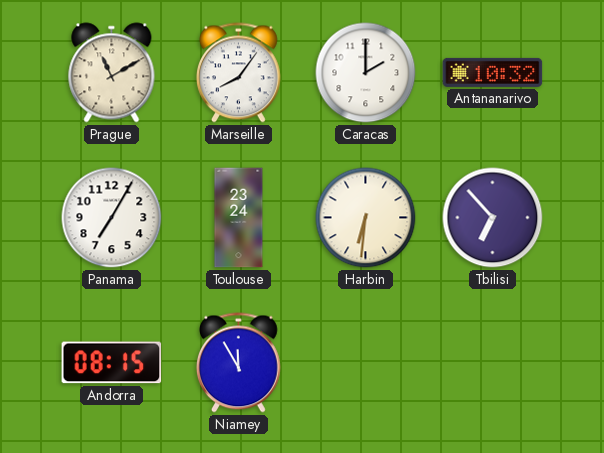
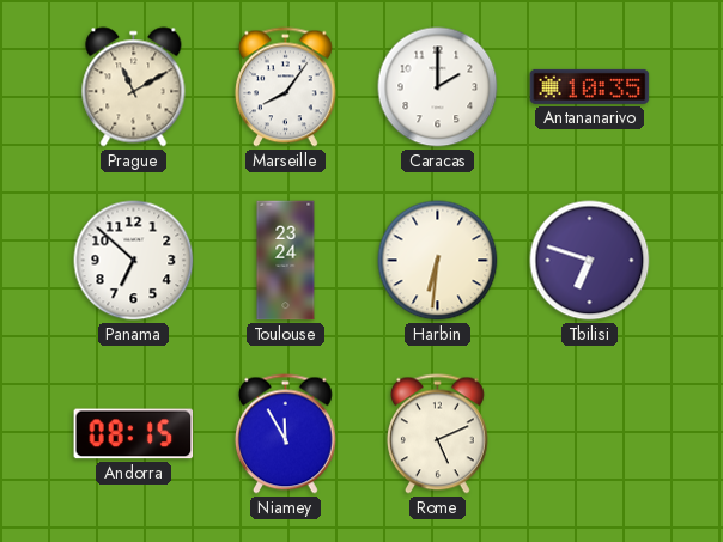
Antananarivo: 10:32 -> 10:35 (590, 86)
Panama: 7:05 -> 6:52 (134, 261)
Tbilisi: 6:53 -> 6:48 (590, 261)
Rome: none -> 5:11 (437, 434)
